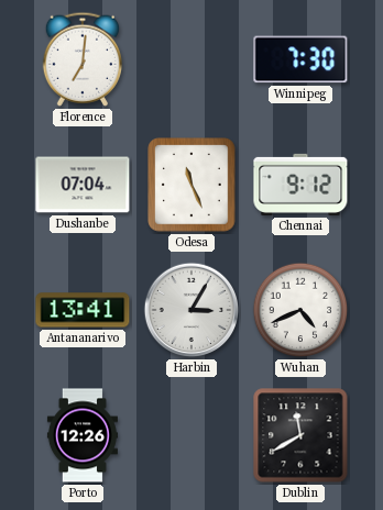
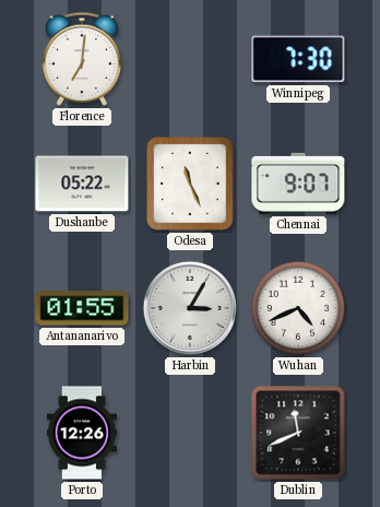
Dushanbe: 07:04 -> 05:22 (82, 184)
Chennai: 9:12 -> 9:07 (298, 184)
Antananarivo: 13:41 -> 01:55 (82, 308)
Dublin: 11:40 -> 11:41 (298, 433)
